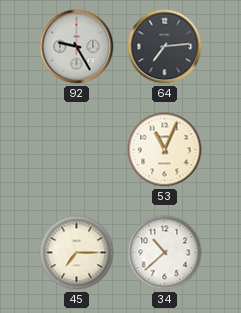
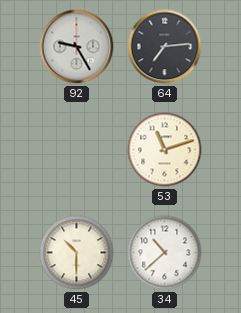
53: 11:04 -> 11:12 (165, 150)
45: 7:15 -> 10:30 (77, 253)
